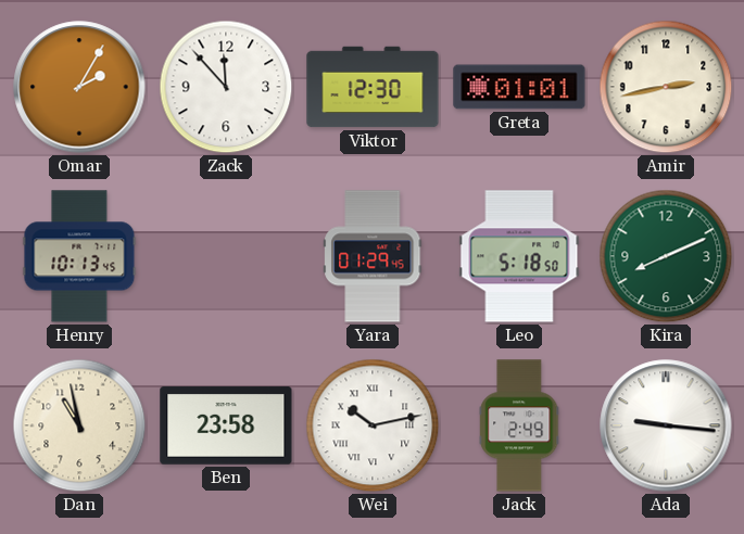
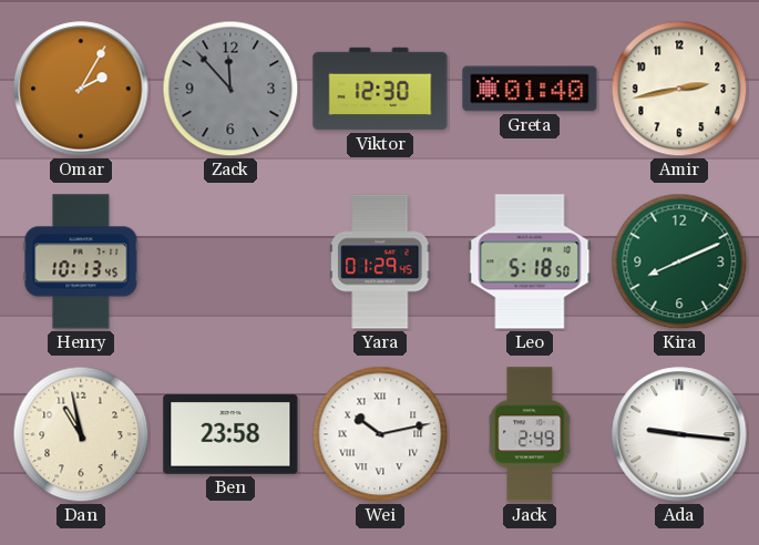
Zack dial: white -> grey (230, 89)
Greta: 01:01 -> 01:40 (530, 89)
